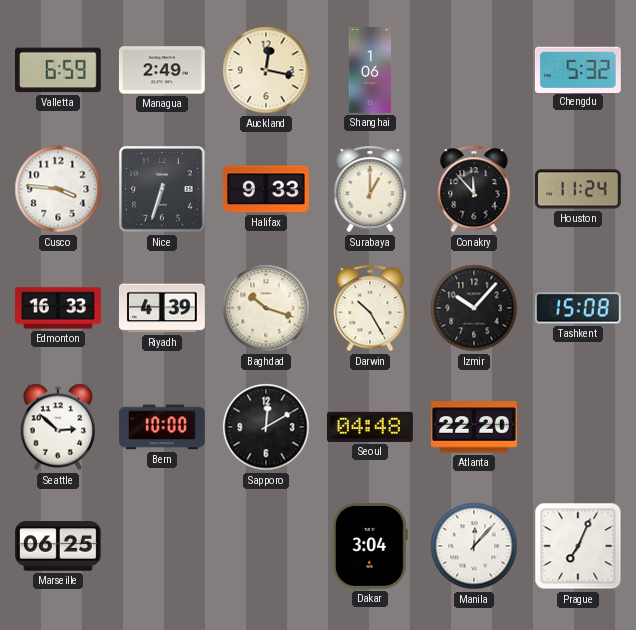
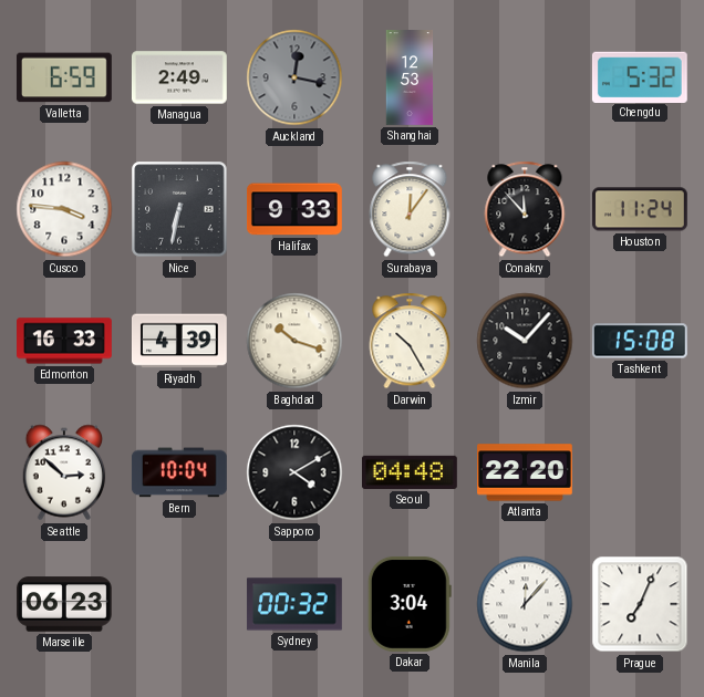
Auckland dial: cream -> grey (294, 77)
Shanghai: 1:06 -> 12:53 (410, 79)
Nice: 6:33 -> 6:32 (179, 209)
Surabaya: 1:00 -> 12:06 (410, 209)
Bern: 10:00 -> 10:04 (179, 472)
Sapporo: 12:10 -> 4:10 (294, 472)
Marseille: 06:25 -> 06:23 (65, 604)
Sydney: none -> 00:32 (294, 604)
